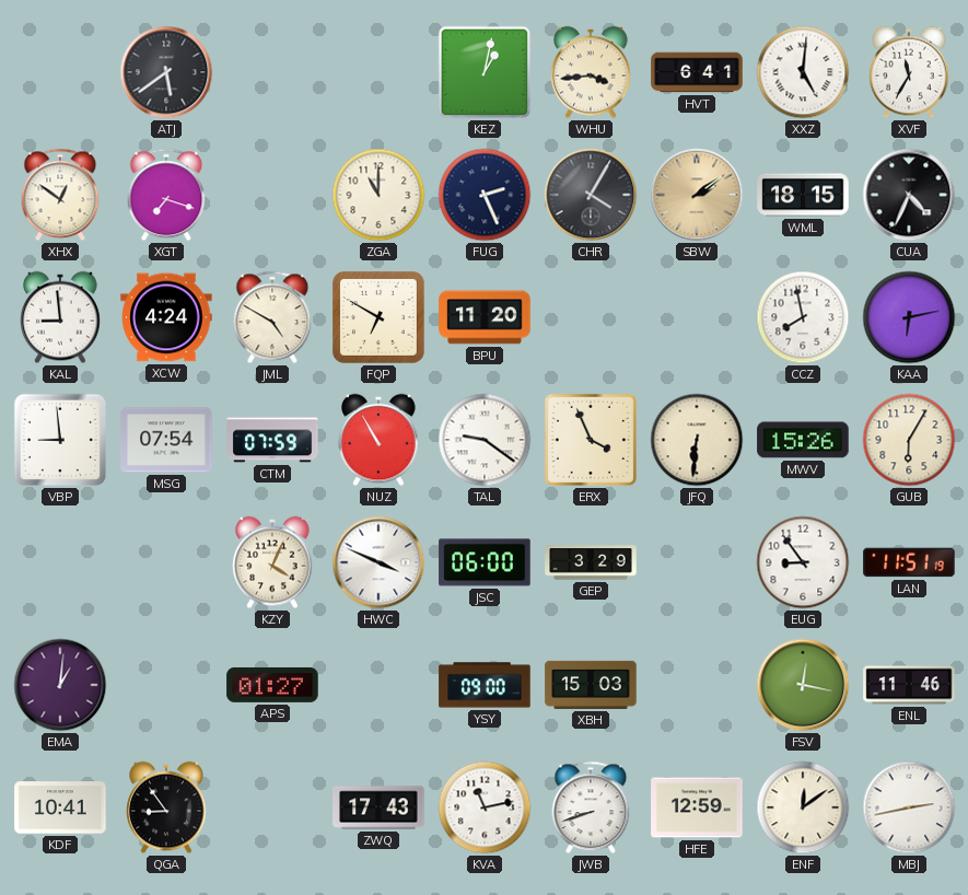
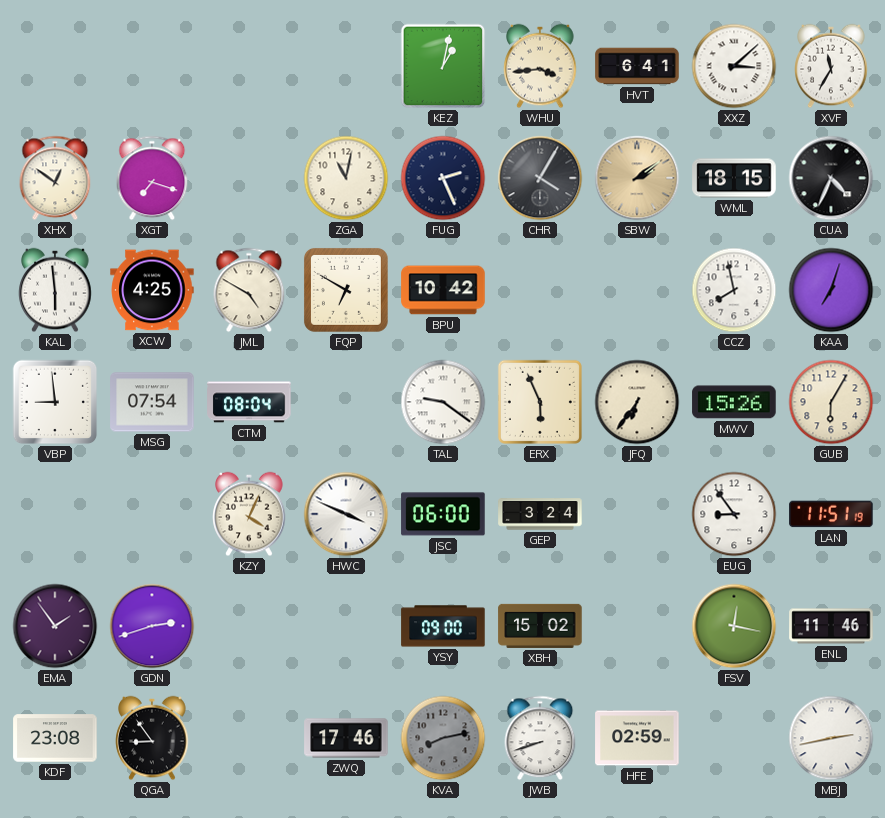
ATJ: 5:39 -> none (166, 72)
XXZ: 5:01 -> 3:08 (734, 66)
ZGA: 11:00 -> 11:02 (346, 178)
KAL: 8:59 -> 5:59 (55, 290)
XCW: 4:24 -> 4:25 (152, 290)
BPU: 11:20 -> 10:42 (443, 290)
KAA: 6:13 -> 7:03 (831, 290)
CTM: 07:59 -> 08:04 (249, 402)
NUZ: 10:55 -> none (378, 440)
ERX: 3:56 -> 5:56 (540, 402)
JFQ: 6:31 -> 6:36 (637, 402)
GEP: 3:29 -> 3:24 (540, 514)
EMA: 1:01 -> 1:54 (55, 626)
GDN: none -> 2:42 (152, 626)
APS: 01:27 -> none (272, 685)
XBH: 15:03 -> 15:02 (540, 626)
KDF: 10:41 -> 23:08 (55, 738)
ZWQ: 17:43 -> 17:46 (346, 738)
KVA: 11:13 -> 8:13 (443, 738)
KVA dial: white -> grey (443, 738)
HFE: 12:59 -> 02:59 (637, 738)
ENF: 12:09 -> none (803, 807)
